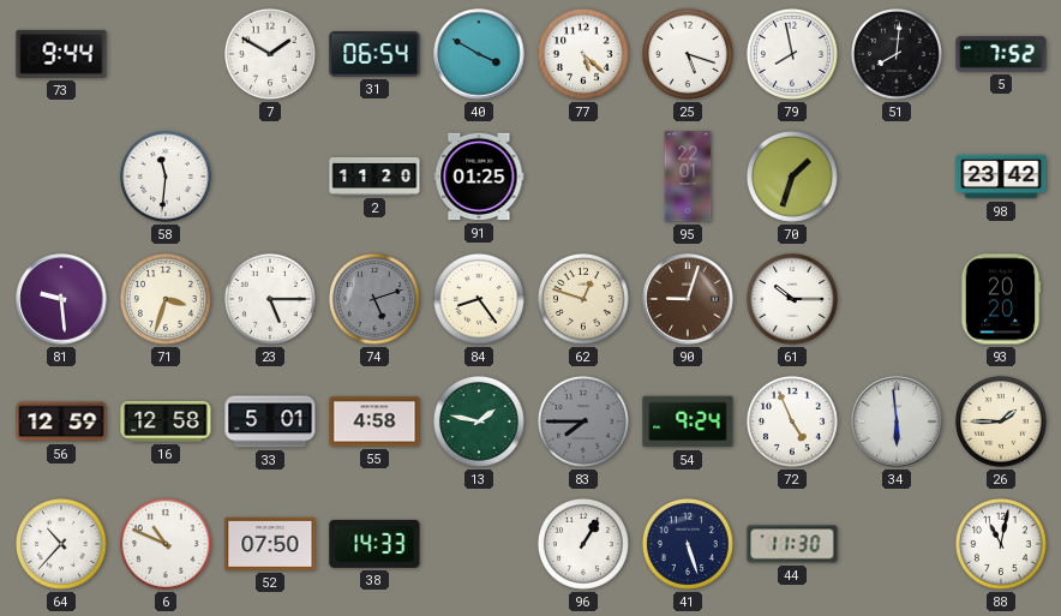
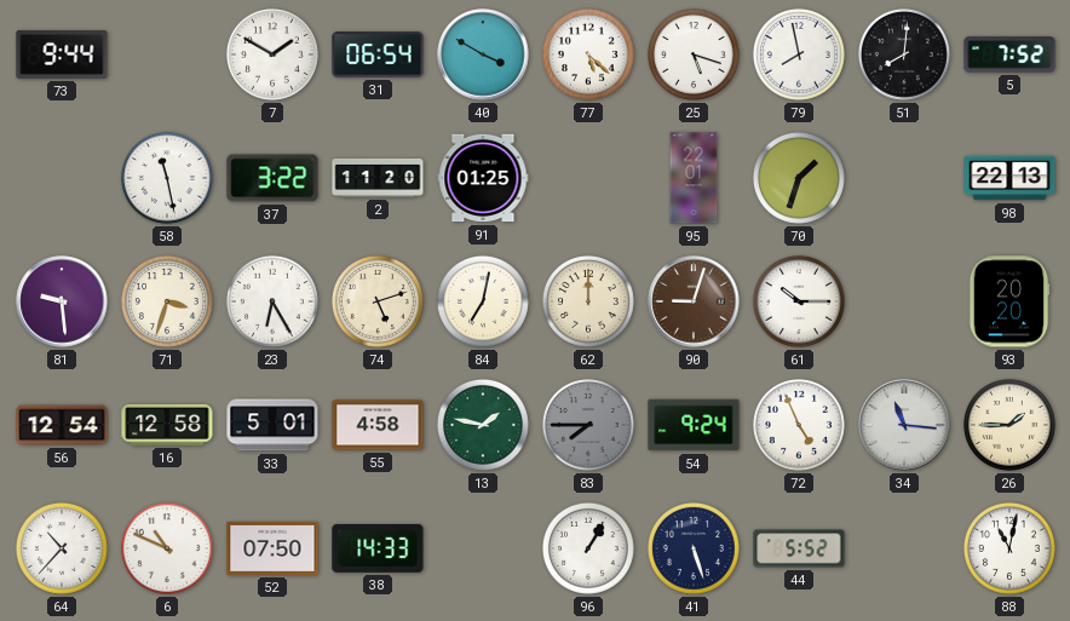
58: 11:31 -> 11:28 (167, 178)
37: none -> 3:22 (272, 178)
98: 23:42 -> 22:13 (1009, 178)
23: 5:15 -> 6:25 (272, 301)
74 dial: grey -> cream (378, 301)
84: 8:24 -> 7:02 (483, 301)
62: 12:48 -> 12:00 (588, 301)
56: 12:59 -> 12:54 (62, 425)
34: 5:59 -> 11:16 (904, 425)
44: 11:30 -> 5:52 (799, 548)
